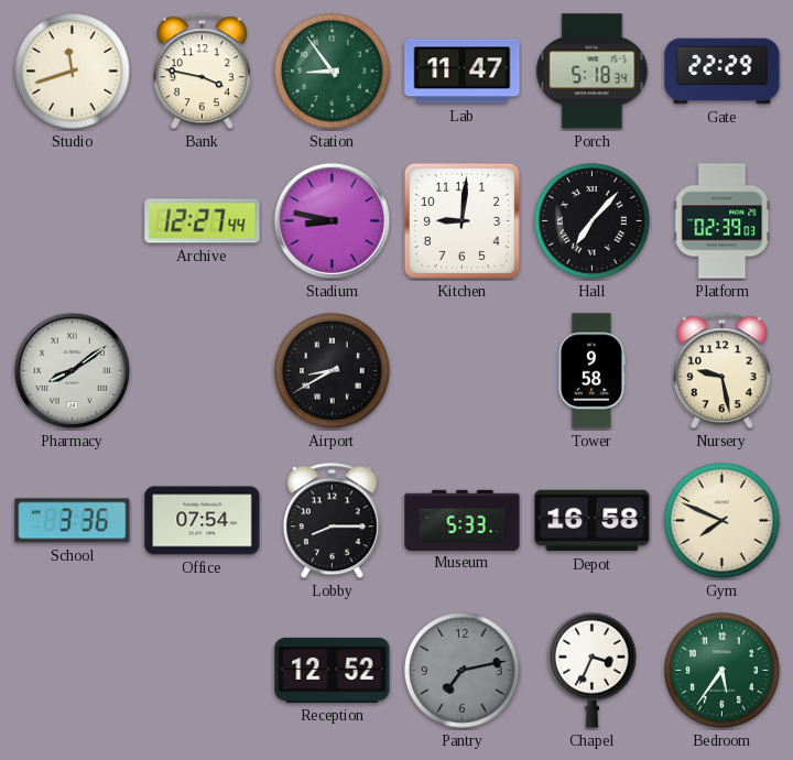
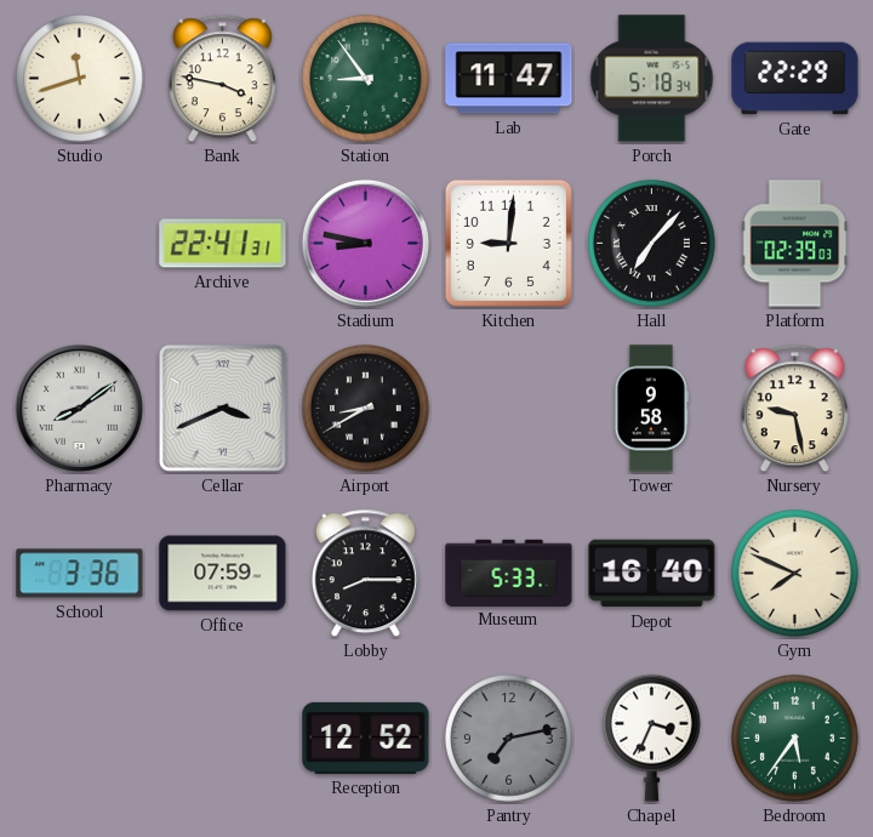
Archive: 12:27 -> 22:41 (223, 244)
Cellar: none -> 3:41 (222, 408)
Office: 07:54 -> 07:59 (223, 574)
Depot: 16:58 -> 16:40 (652, 574)
